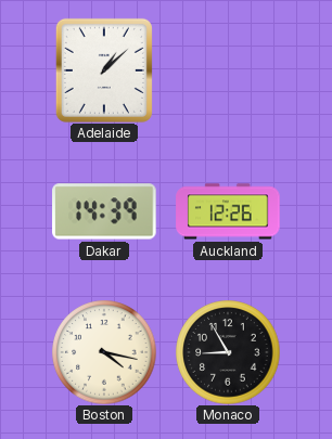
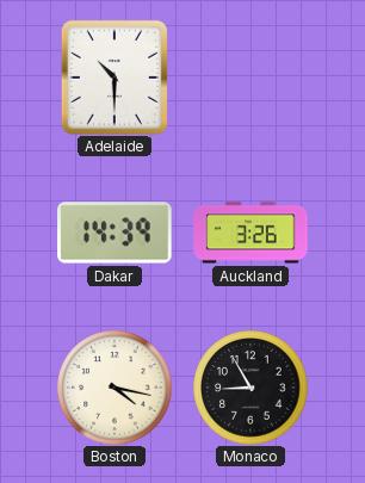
Adelaide: 1:08 -> 10:30 (115, 78)
Auckland: 12:26 -> 3:26 (250, 233)
